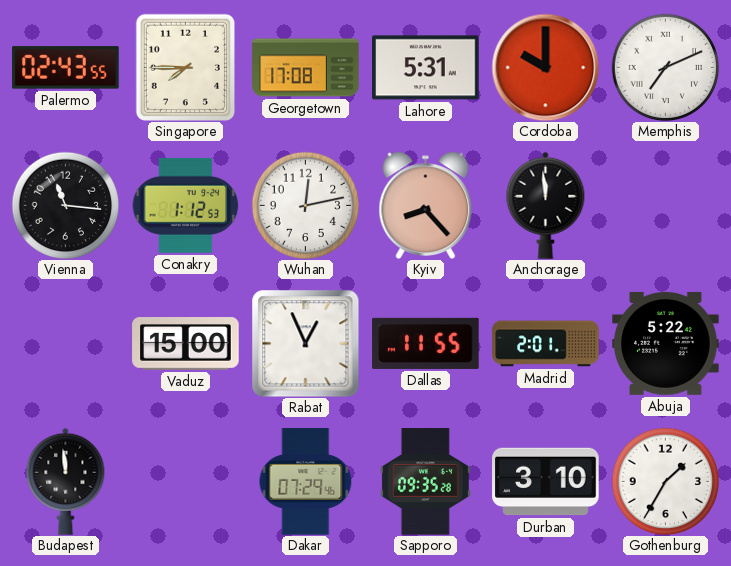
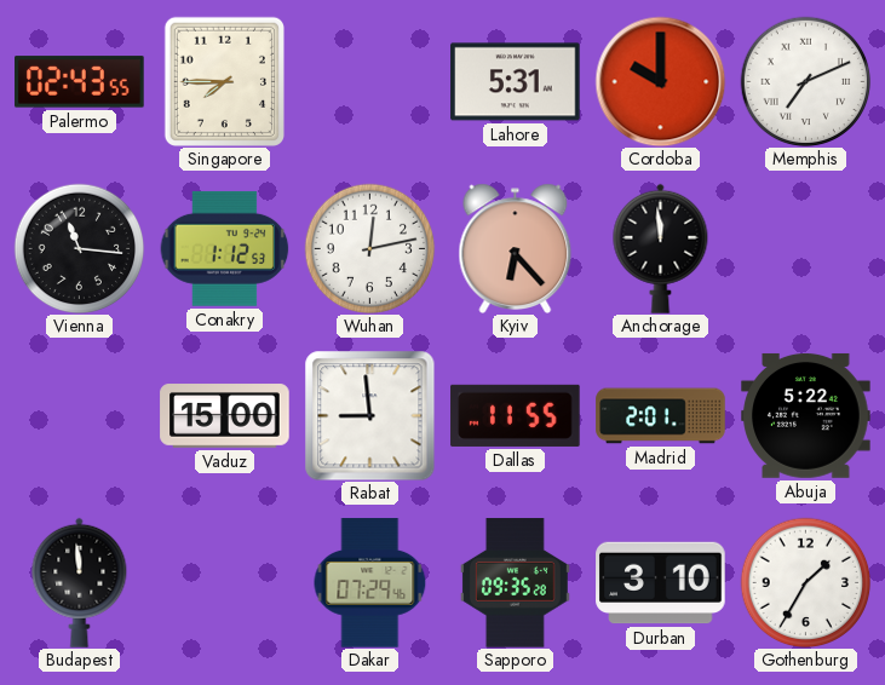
Georgetown: 17:08 -> none (306, 68)
Kyiv: 8:23 -> 6:23 (516, 248)
Rabat: 12:56 -> 8:59 (369, 415)
